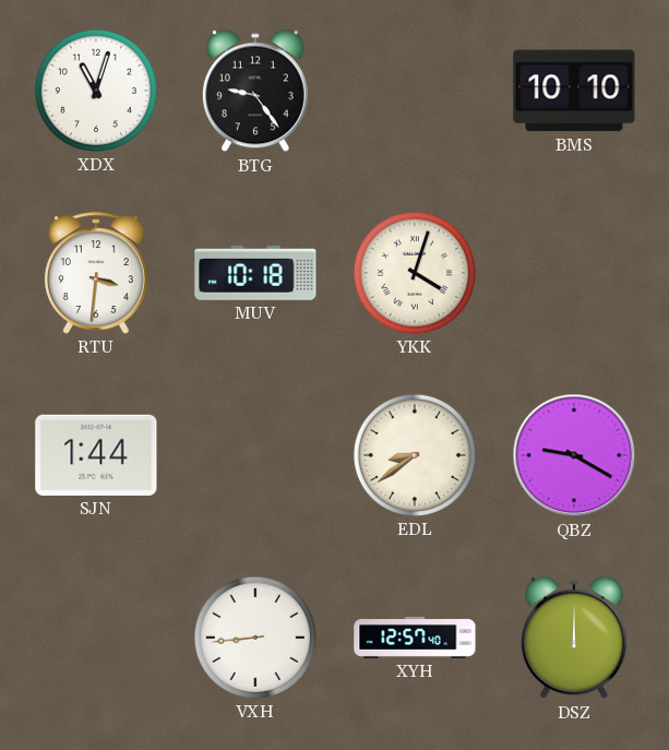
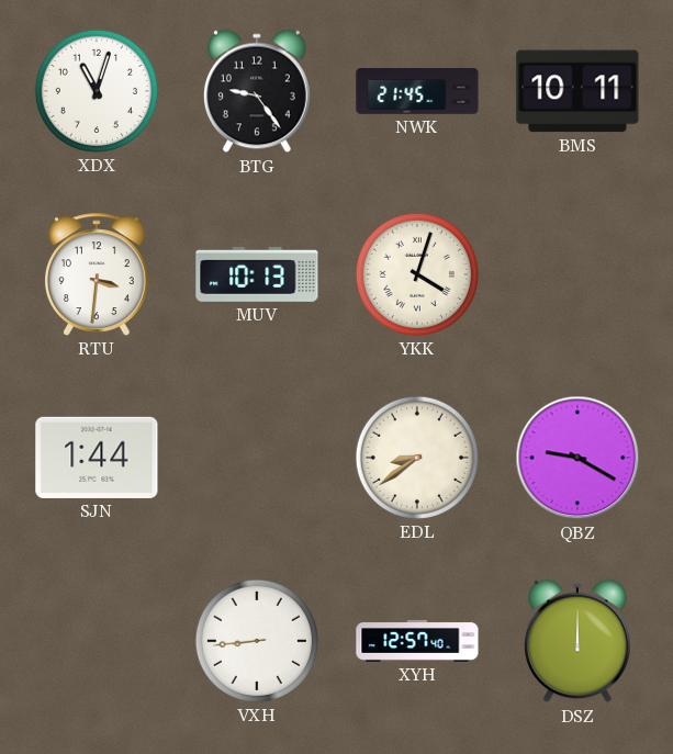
NWK: none -> 21:45 (417, 92)
BMS: 10:10 -> 10:11 (577, 91)
MUV: 10:18 -> 10:13 (257, 274)
